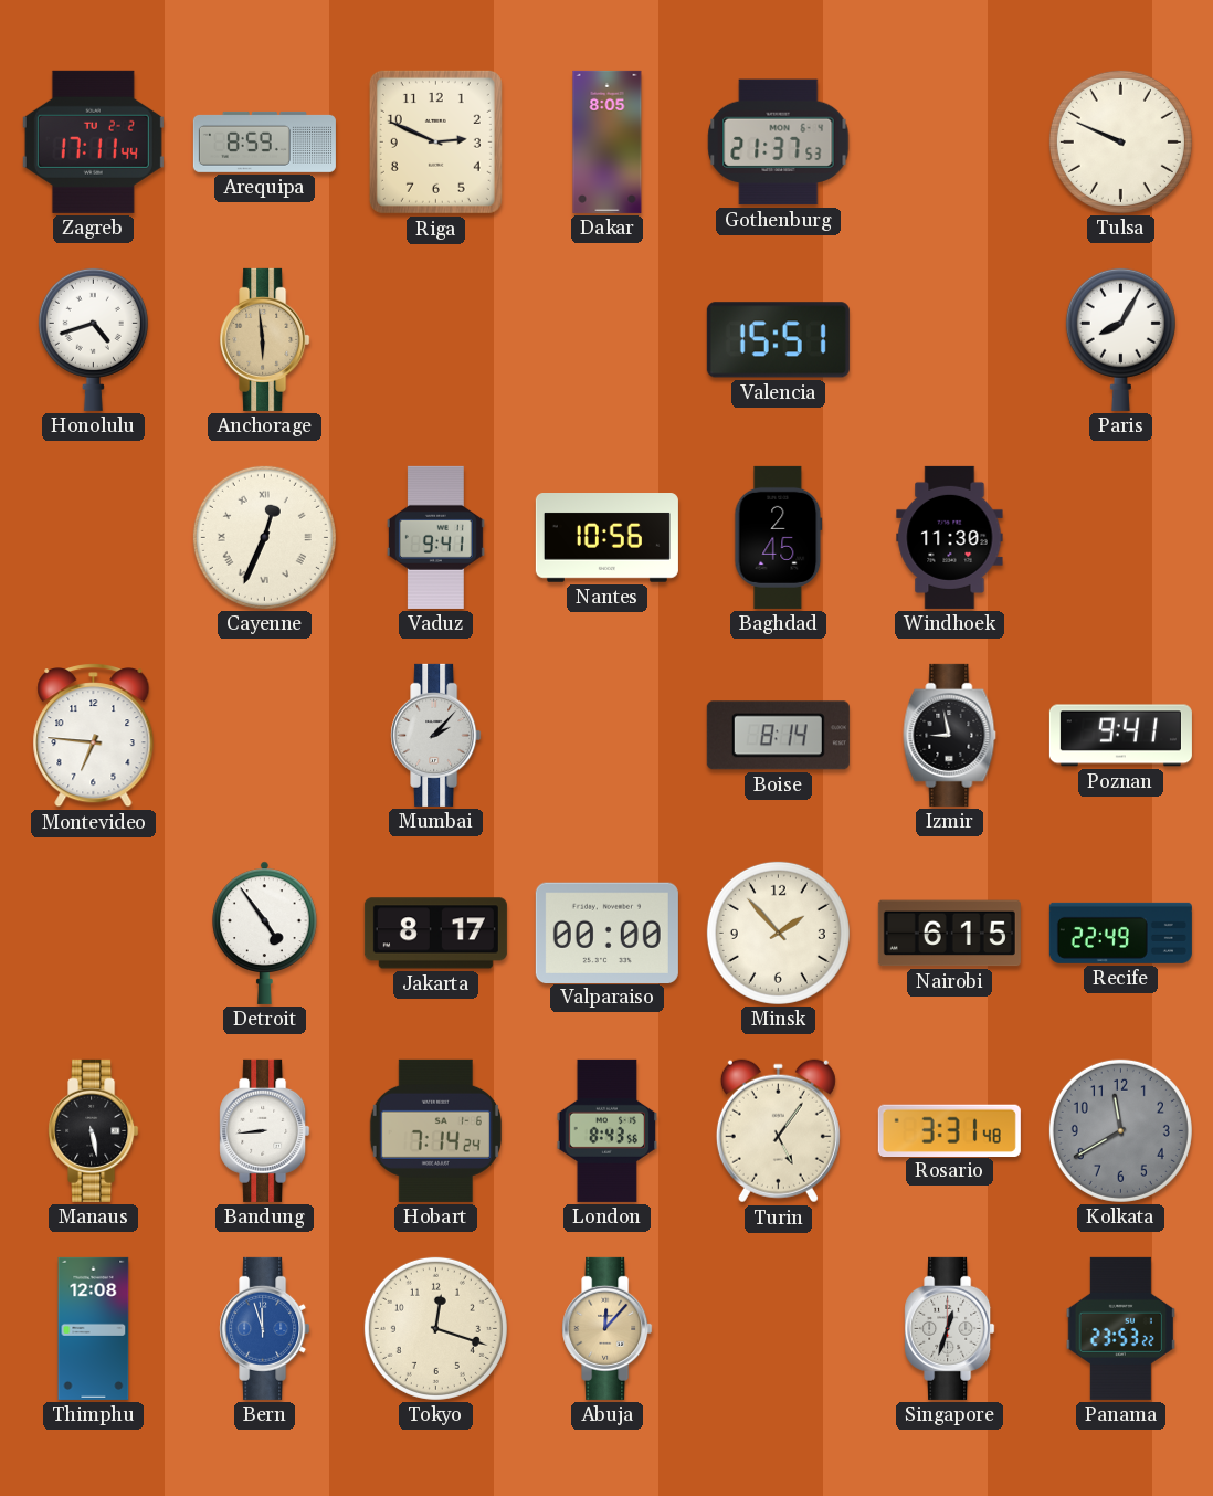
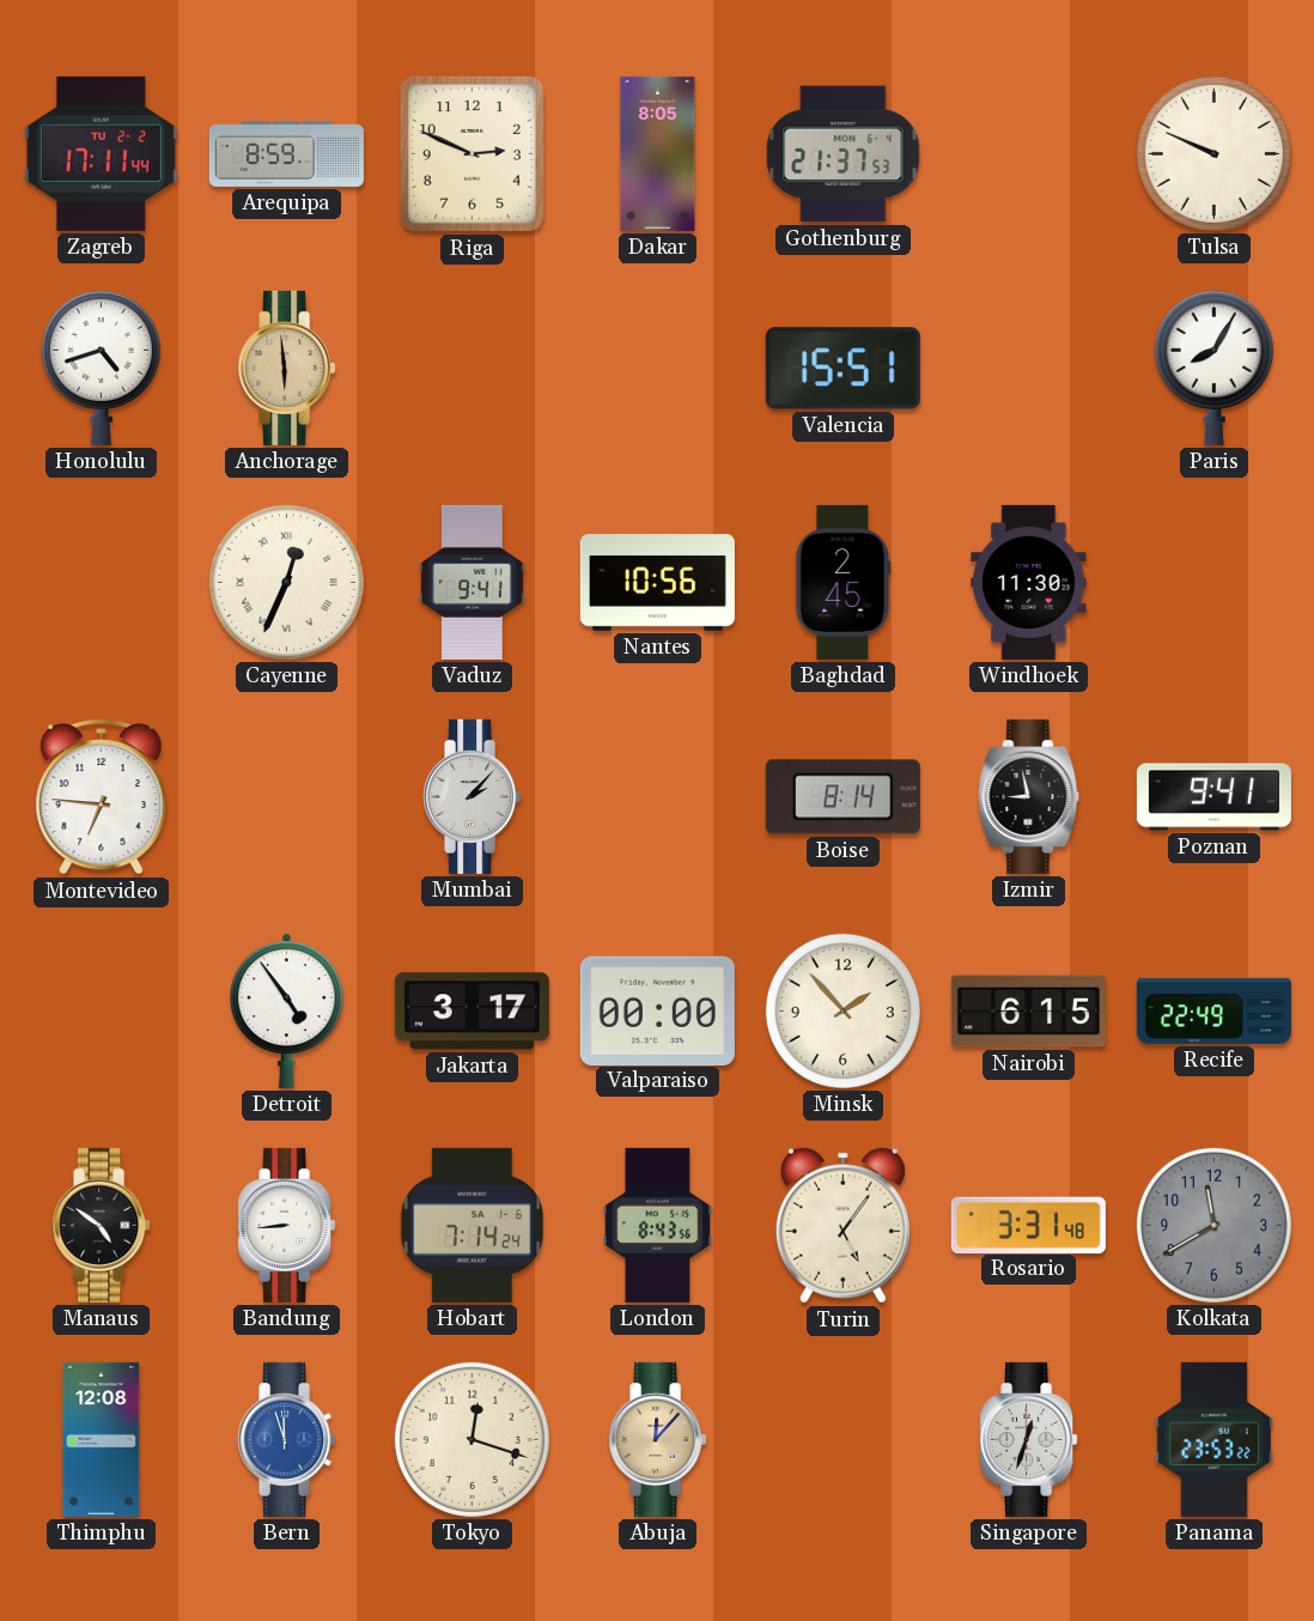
Jakarta: 8:17 -> 3:17 (472, 1012)
Manaus: 5:28 -> 4:51 (102, 1225)
